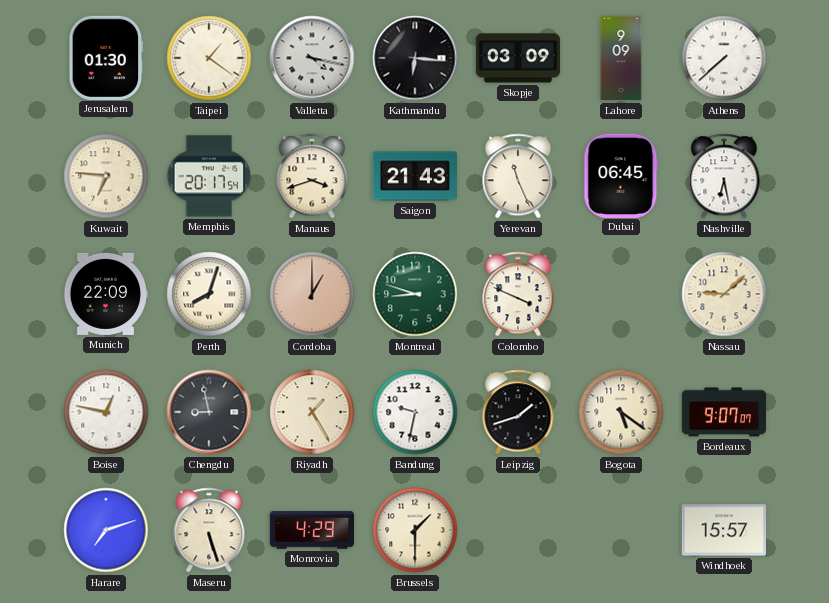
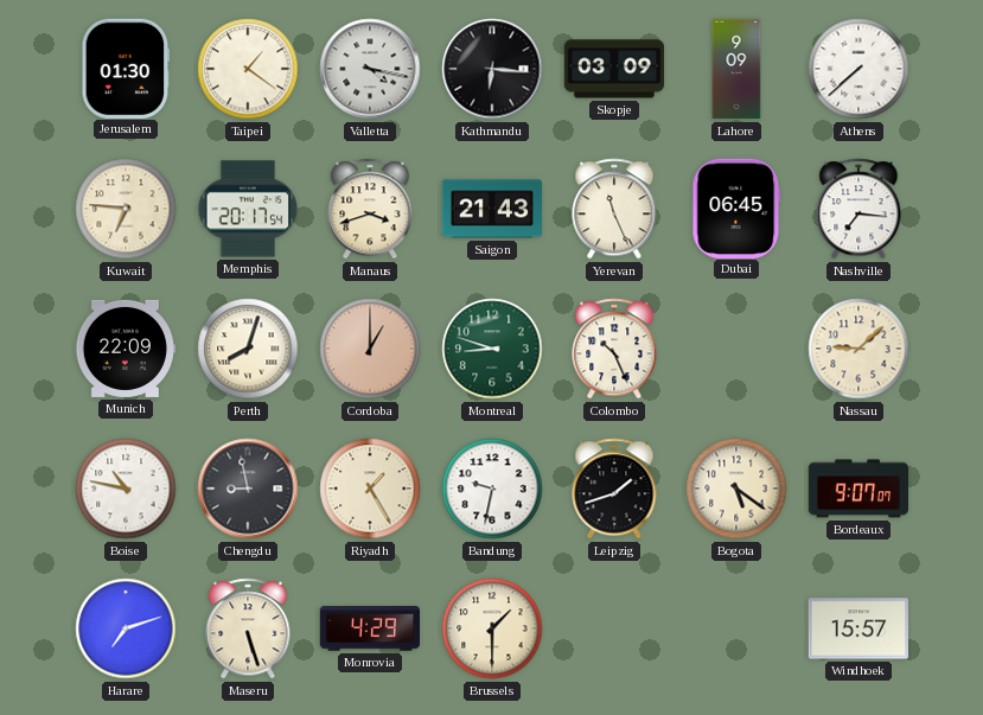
Nashville: 6:28 -> 7:16 (858, 209)
Colombo: 3:49 -> 10:26 (614, 349)
Boise: 12:47 -> 10:47 (126, 489)
